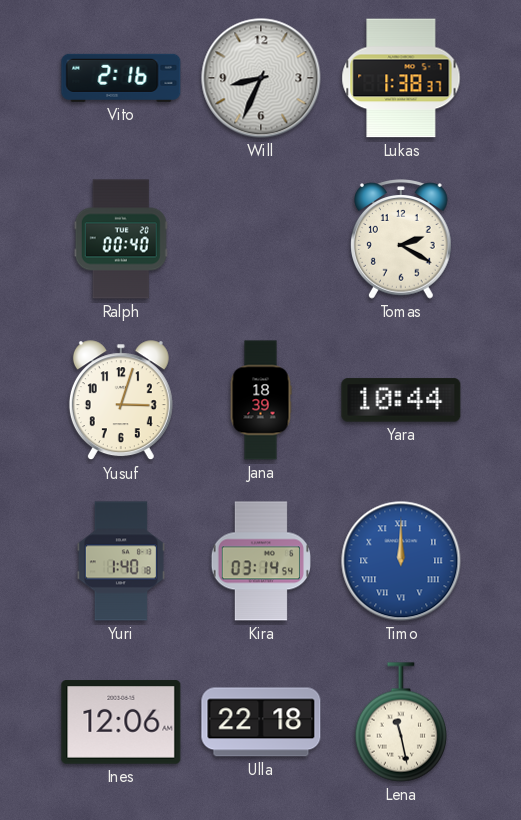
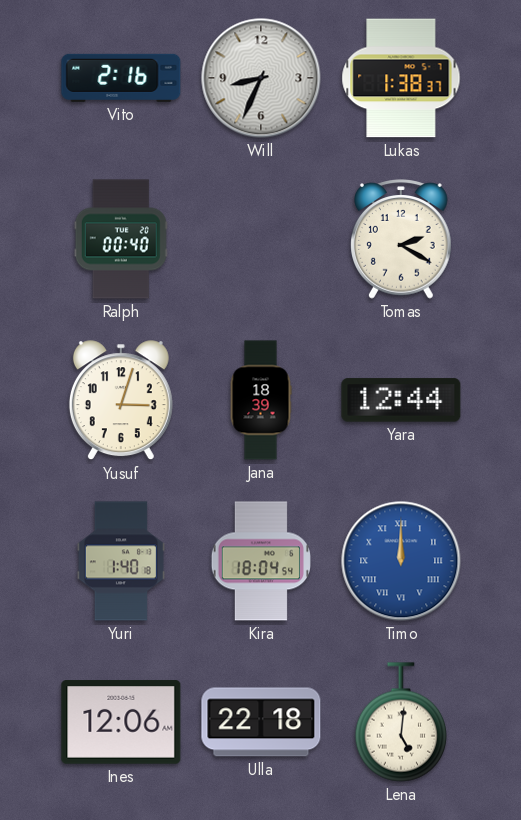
Yara: 10:44 -> 12:44 (401, 400)
Kira: 03:14 -> 18:04 (261, 561)
Lena: 11:28 -> 5:01 (401, 722)
